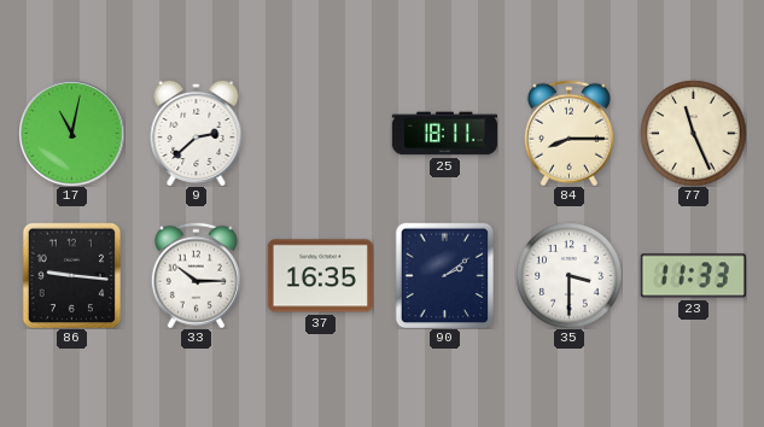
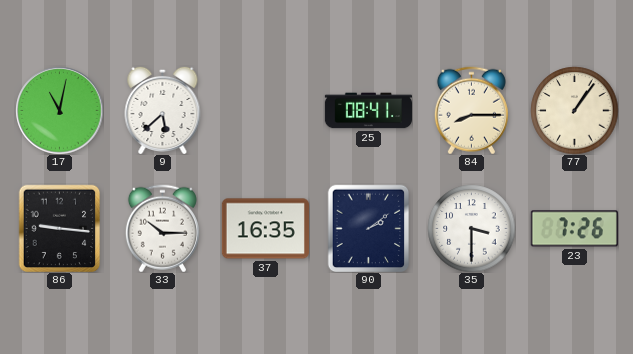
9: 2:38 -> 5:38 (163, 110)
25: 18:11 -> 08:41 (368, 111)
77: 11:26 -> 1:06 (574, 110)
23: 11:33 -> 7:26 (574, 229)
